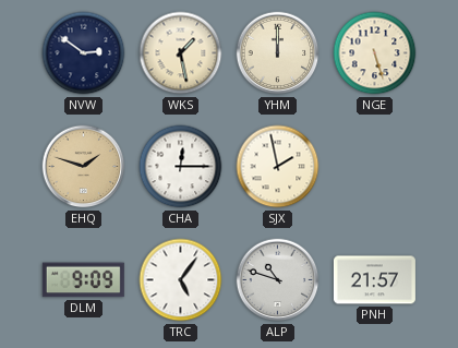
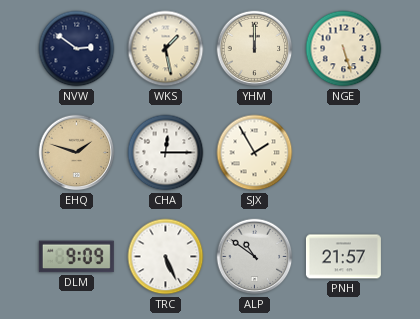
SJX: 1:58 -> 1:55 (255, 153)
TRC: 5:06 -> 5:26 (166, 257)
ALP: 10:48 -> 10:51 (255, 257)
